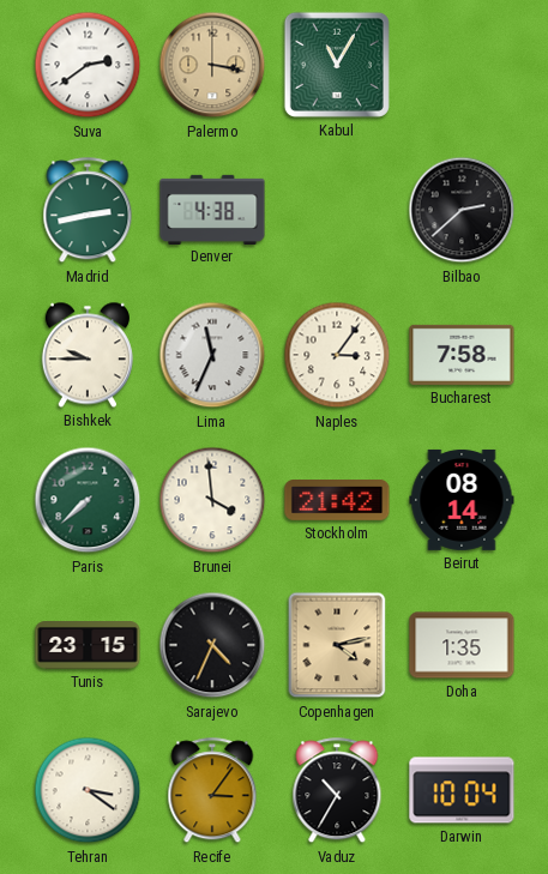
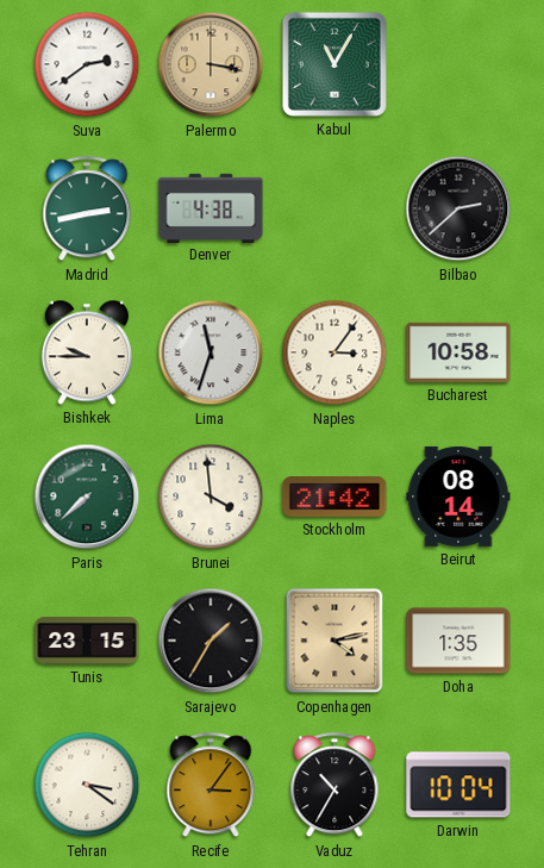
Lima: 11:34 -> 11:33 (211, 352)
Bucharest: 7:58 -> 10:58 (458, 352)
Sarajevo: 4:34 -> 1:35 (211, 641)
